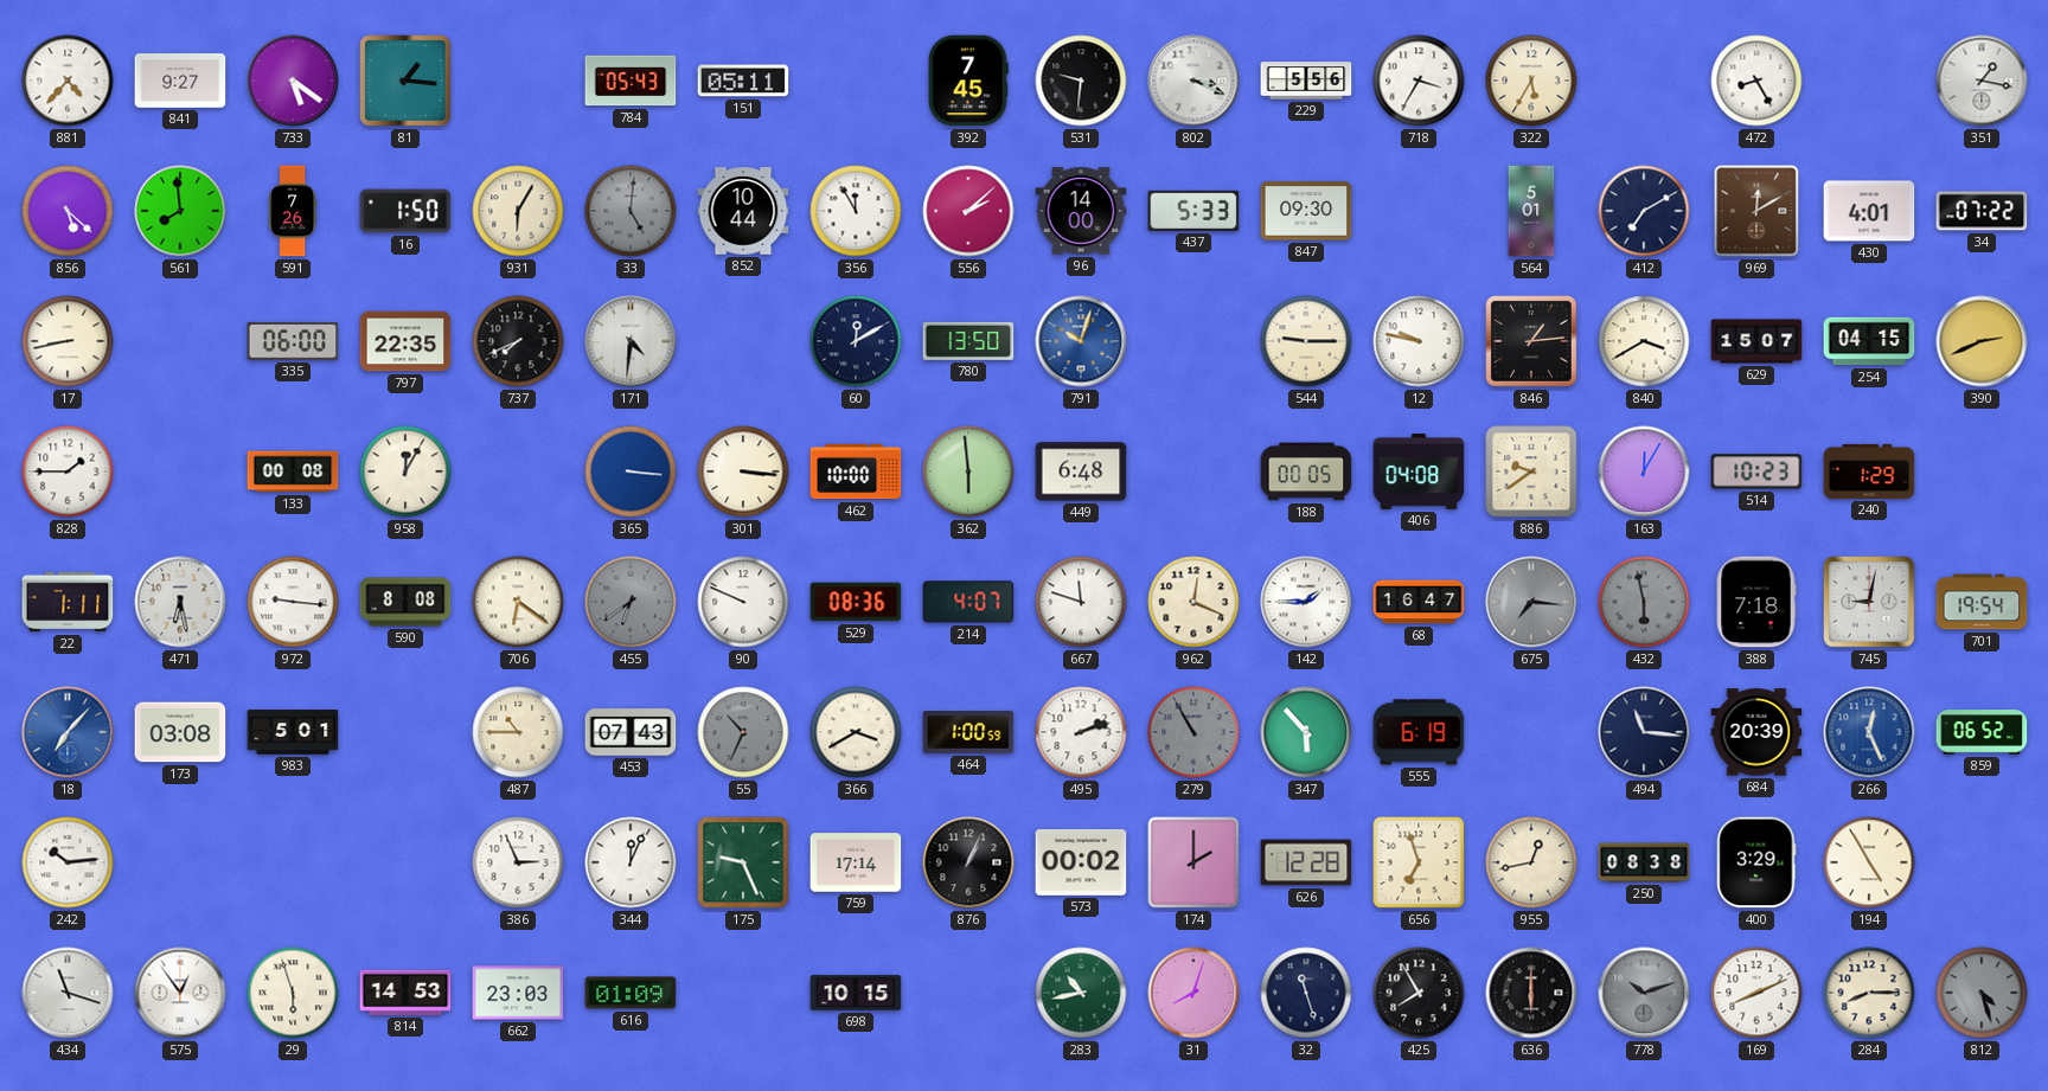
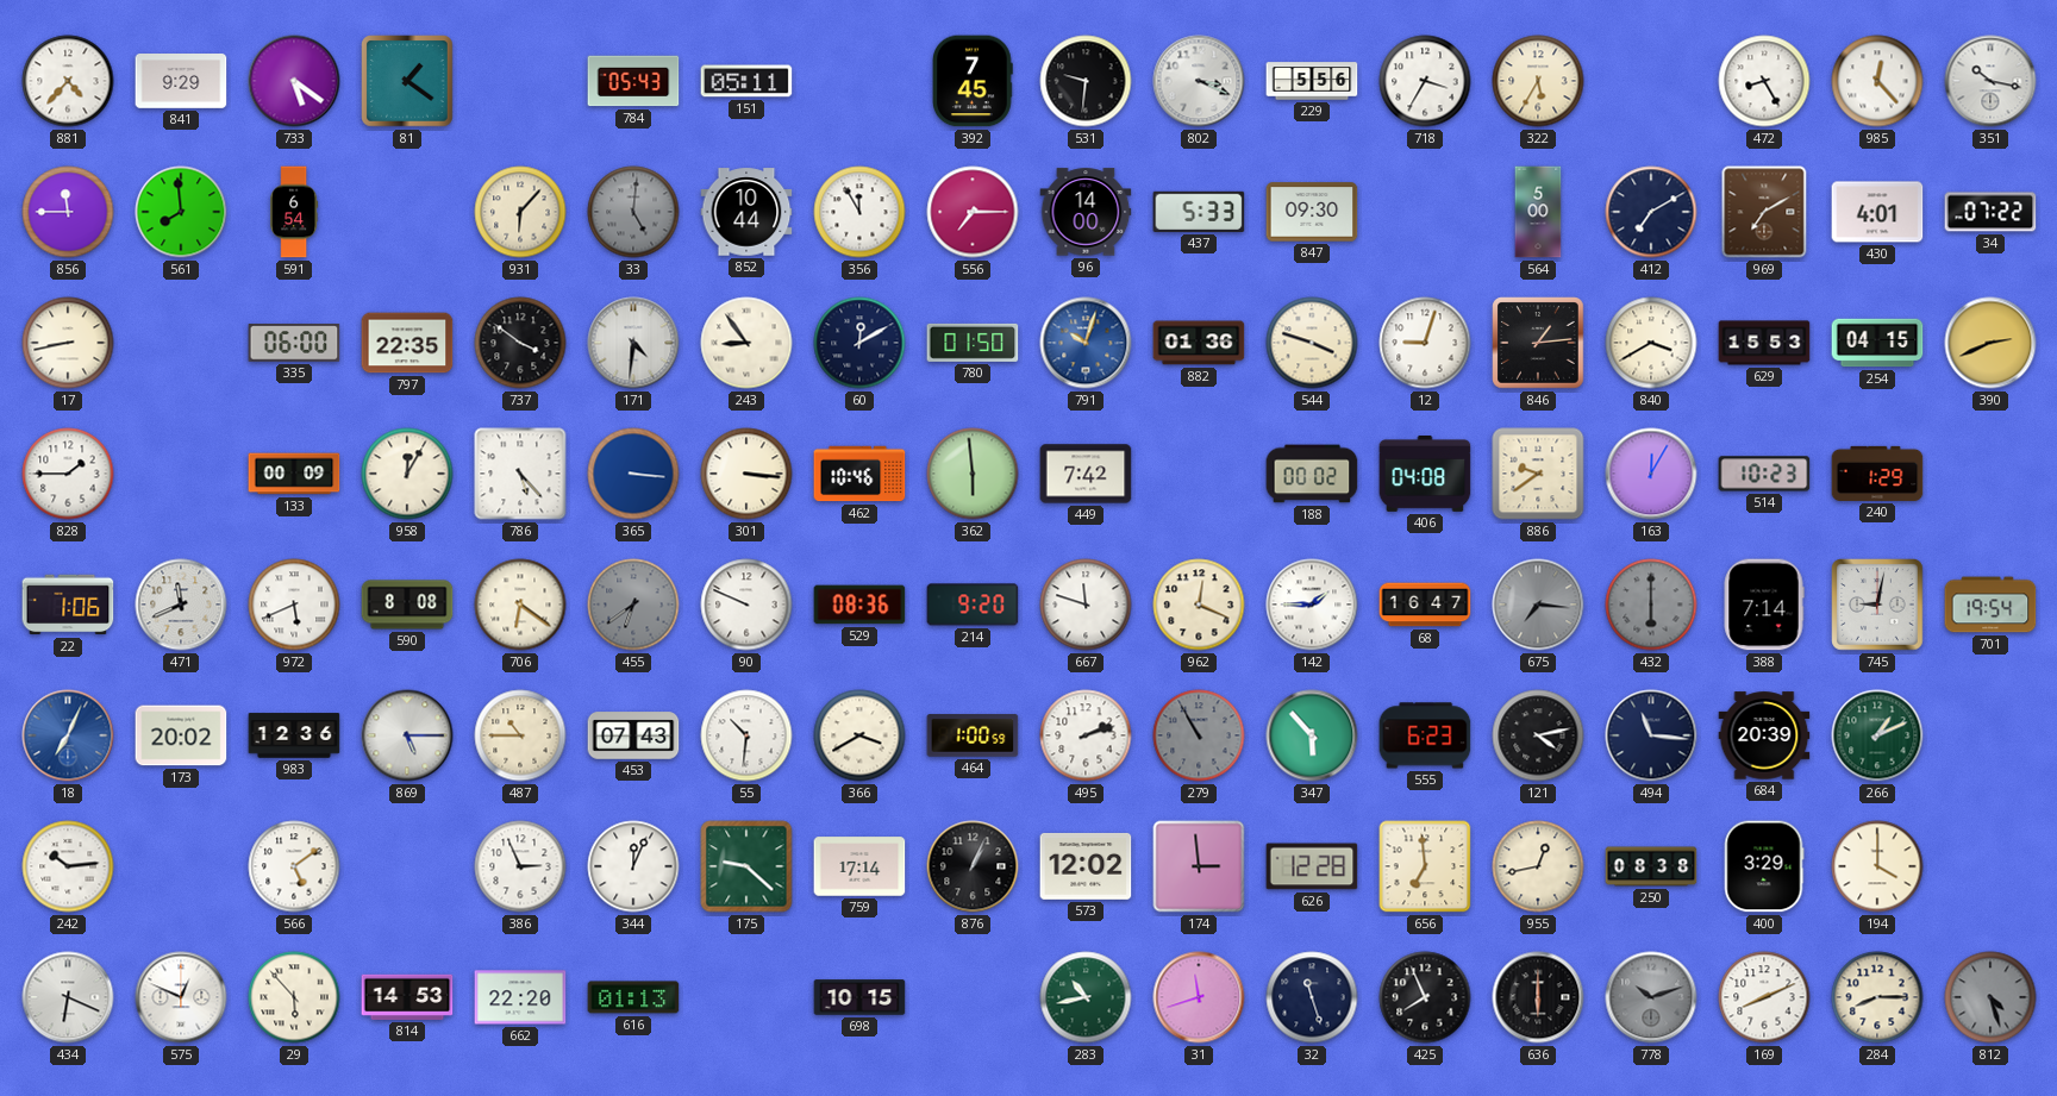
841: 9:27 -> 9:29 (181, 81)
81: 1:16 -> 1:21 (407, 81)
985: none -> 12:23 (1877, 81)
351: 1:17 -> 10:17 (1990, 81)
856: 5:22 -> 11:45 (68, 212)
591: 7:26 -> 6:54 (294, 212)
16: 1:50 -> none (405, 211)
931: 6:05 -> 6:07 (520, 212)
556: 2:08 -> 7:15 (973, 212)
564: 5:01 -> 5:00 (1538, 212)
969: 12:10 -> 7:10 (1764, 212)
737: 7:41 -> 3:51 (520, 343)
243: none -> 8:54 (746, 343)
780: 13:50 -> 01:50 (973, 343)
882: none -> 01:36 (1199, 343)
544: 9:15 -> 3:48 (1312, 343)
12: 9:47 -> 9:03 (1425, 343)
629: 15:07 -> 15:53 (1764, 343)
133: 00:08 -> 00:09 (294, 474)
786: none -> 5:23 (520, 474)
462: 10:00 -> 10:46 (859, 474)
449: 6:48 -> 7:42 (1086, 474)
188: 00:05 -> 00:02 (1312, 474)
22: 1:11 -> 1:06 (68, 605)
471: 6:28 -> 11:41 (181, 605)
972: 9:16 -> 5:41 (294, 605)
214: 4:07 -> 9:20 (973, 605)
432: 5:58 -> 6:00 (1651, 605)
388: 7:18 -> 7:14 (1764, 605)
18: 7:07 -> 7:04 (68, 735)
173: 03:08 -> 20:02 (181, 735)
983: 5:01 -> 12:36 (294, 735)
869: none -> 5:15 (407, 735)
55: 10:34 -> 10:31 (746, 735)
55 dial: grey -> white (746, 735)
555: 6:19 -> 6:23 (1425, 735)
121: none -> 4:13 (1538, 735)
266: 12:26 -> 1:11 (1877, 735)
266 dial: blue -> green (1877, 735)
859: 06:52 -> none (1982, 732)
566: none -> 5:09 (294, 866)
175: 9:26 -> 9:22 (746, 866)
573: 00:02 -> 12:02 (1086, 866)
174: 2:00 -> 2:59 (1199, 866)
656: 6:57 -> 6:59 (1425, 866)
194: 4:55 -> 4:00 (1877, 866)
434: 11:18 -> 6:19 (68, 997)
575: 12:54 -> 12:49 (181, 997)
29: 5:57 -> 5:53 (294, 997)
662: 23:03 -> 22:20 (520, 997)
616: 01:09 -> 01:13 (633, 997)
31: 8:03 -> 11:42 (1199, 997)
425: 7:55 -> 7:56 (1425, 997)
